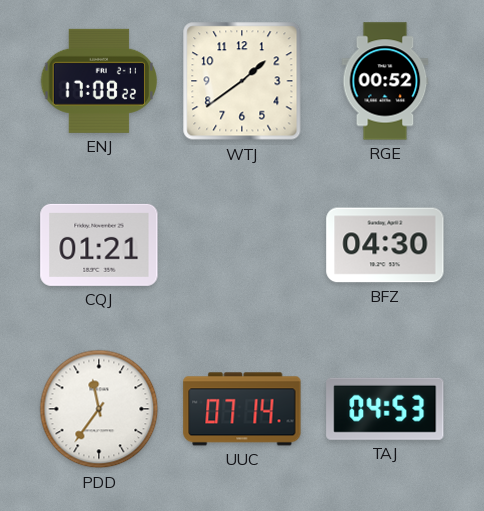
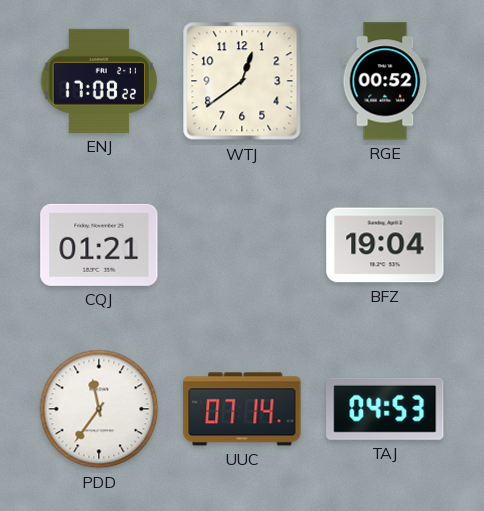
WTJ: 1:39 -> 12:39 (242, 81)
BFZ: 04:30 -> 19:04 (385, 245)
